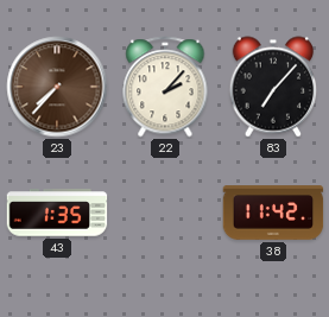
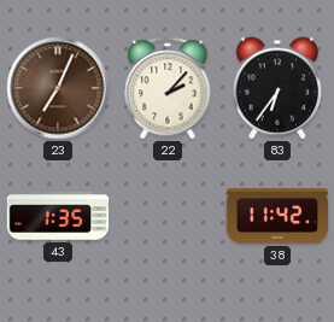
23: 7:37 -> 7:04 (58, 88)
83: 7:07 -> 6:36 (277, 88)
